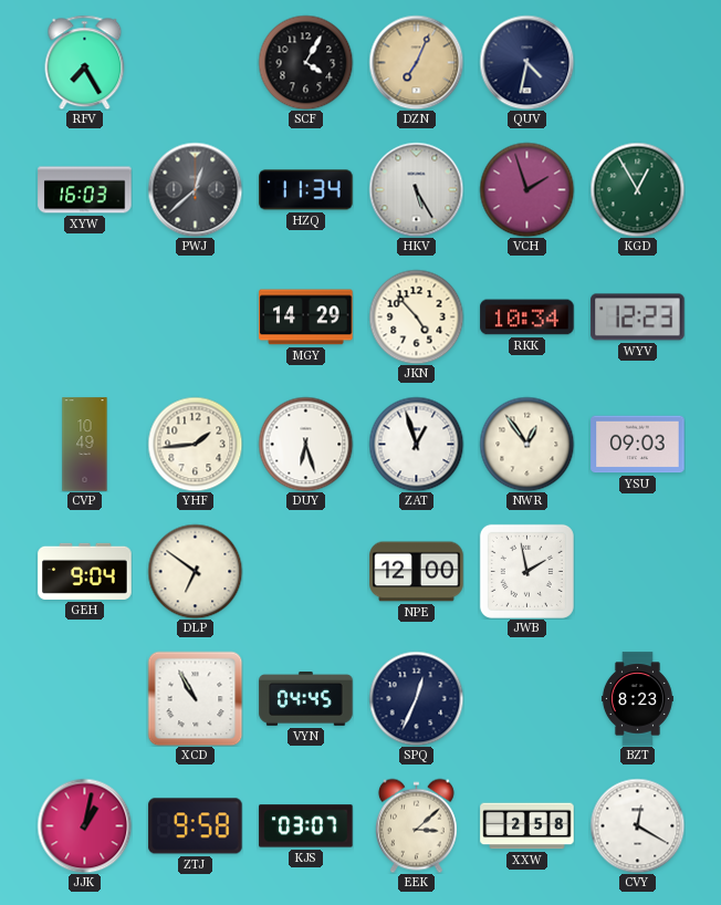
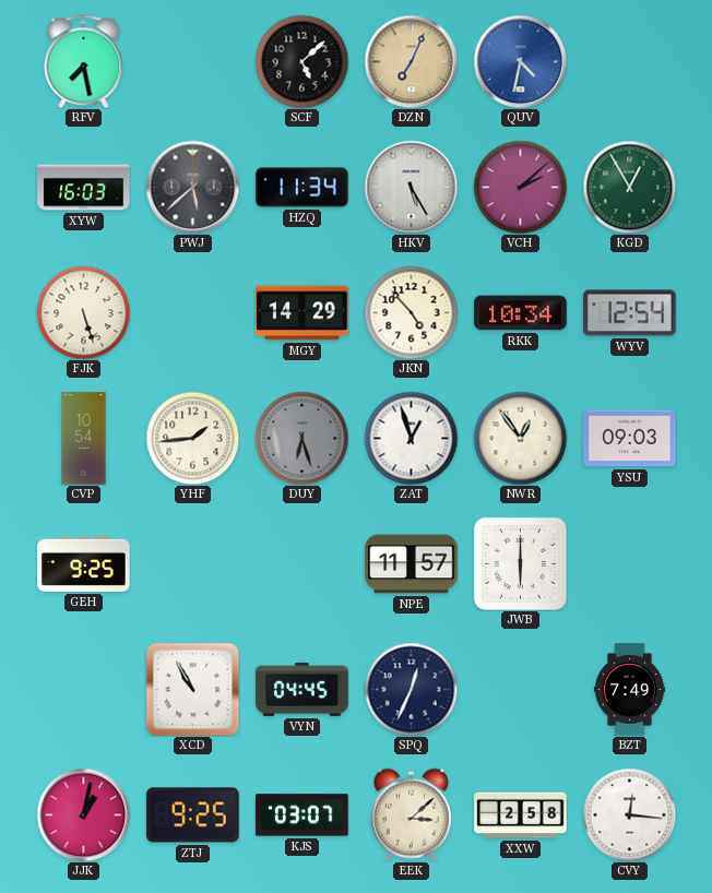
RFV: 7:25 -> 7:28 (84, 61)
SCF: 4:05 -> 5:08 (301, 61)
QUV dial: navy -> blue (520, 61)
PWJ: 12:38 -> 5:38 (192, 187)
VCH: 1:57 -> 2:08 (520, 187)
FJK: none -> 5:27 (83, 312)
WYV: 12:23 -> 12:54 (630, 313)
CVP: 10:49 -> 10:54 (84, 439)
DUY dial: white -> grey (301, 438)
GEH: 9:04 -> 9:25 (84, 563)
DLP: 6:51 -> none (195, 571)
NPE: 12:00 -> 11:57 (412, 564)
JWB: 1:58 -> 6:00 (520, 563)
BZT: 8:23 -> 7:49 (629, 690)
ZTJ: 9:58 -> 9:25 (193, 815)
CVY: 12:20 -> 12:16 (629, 814)
